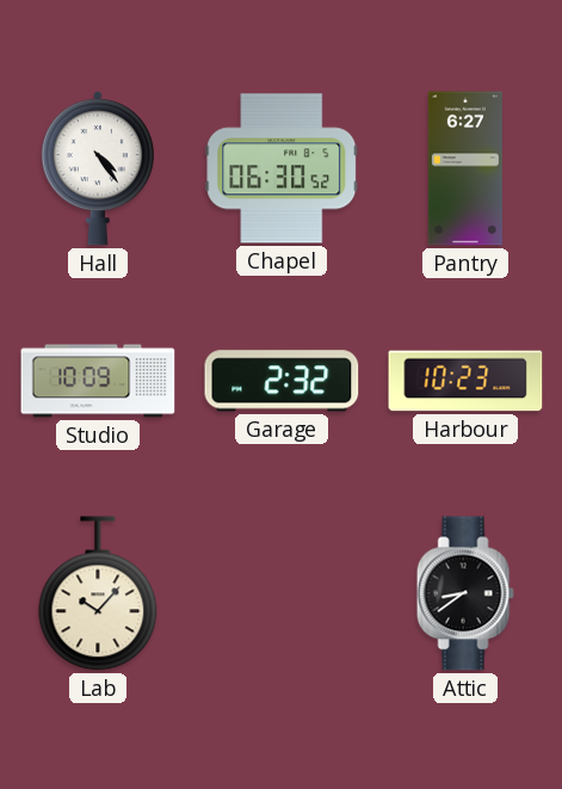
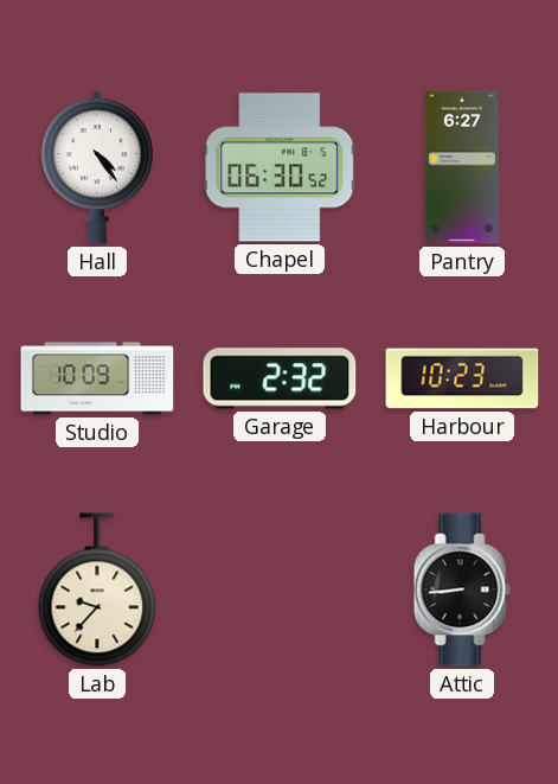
Lab: 10:07 -> 9:37 (97, 589)
Attic: 8:39 -> 8:44 (462, 589)
